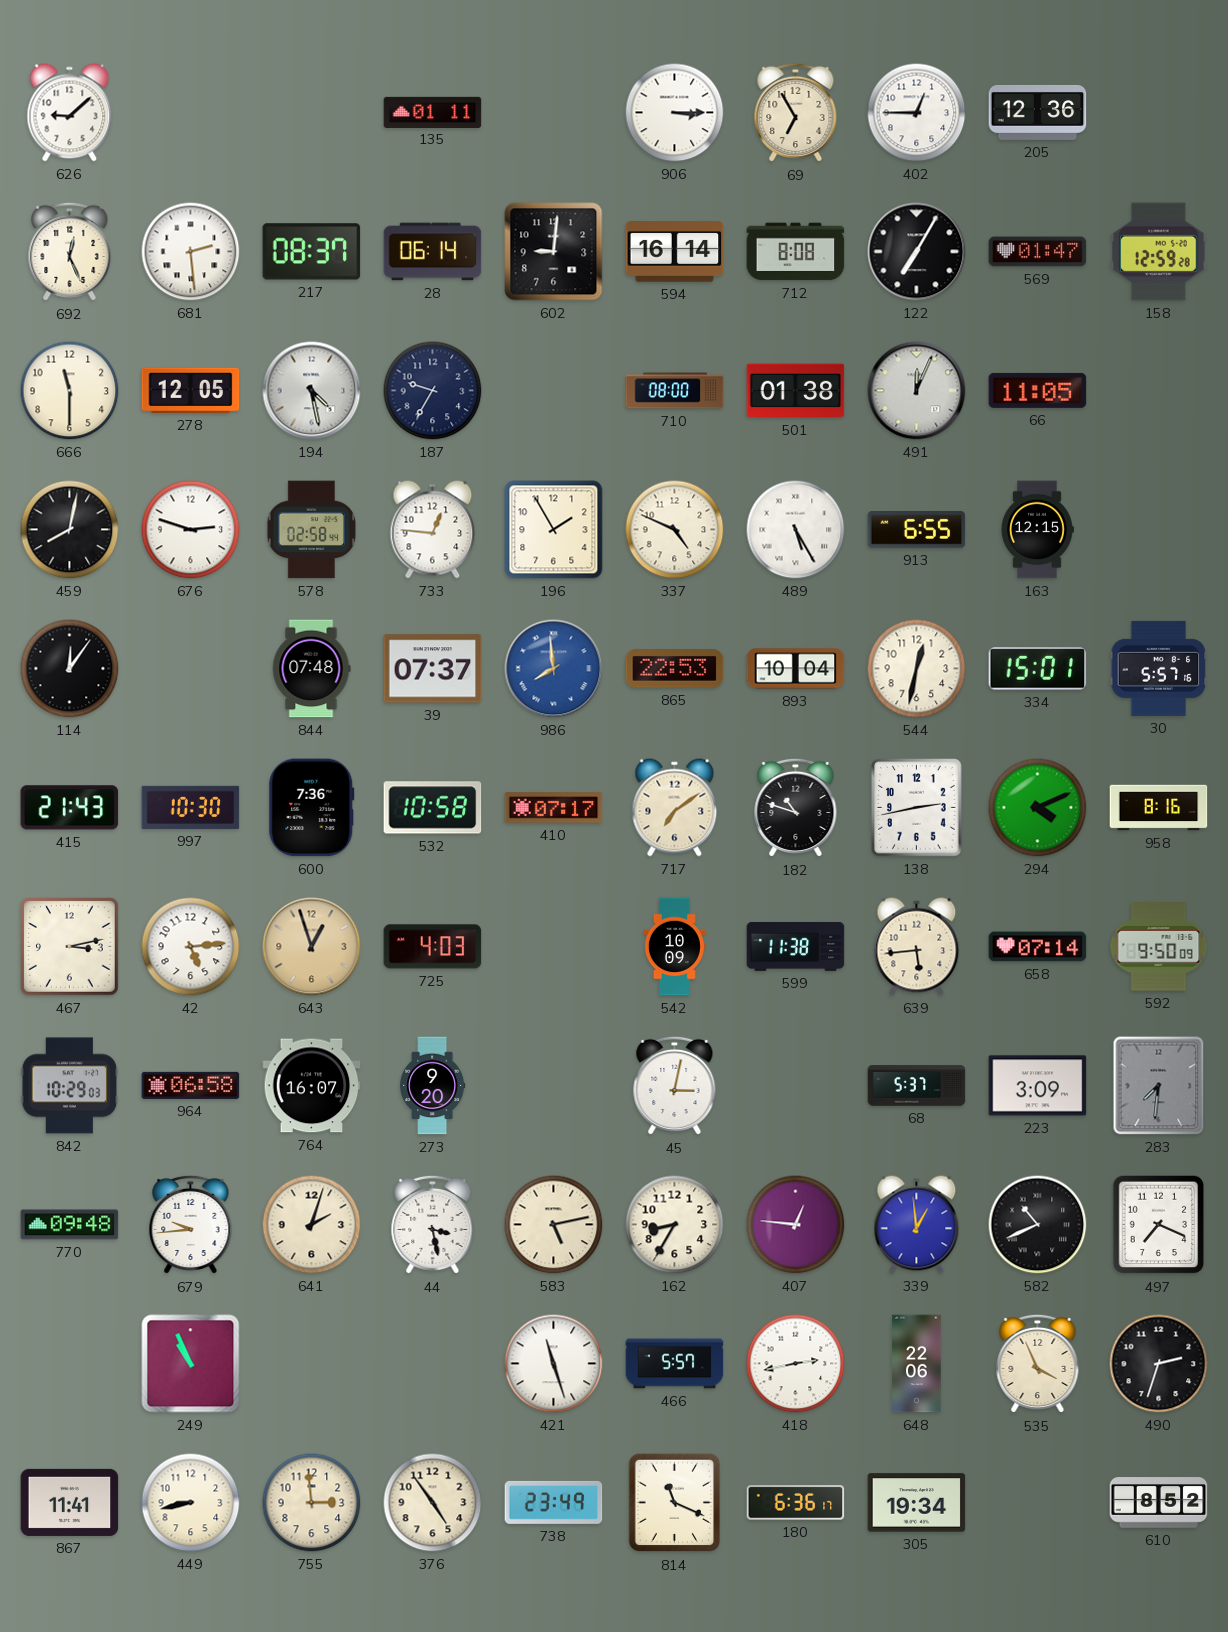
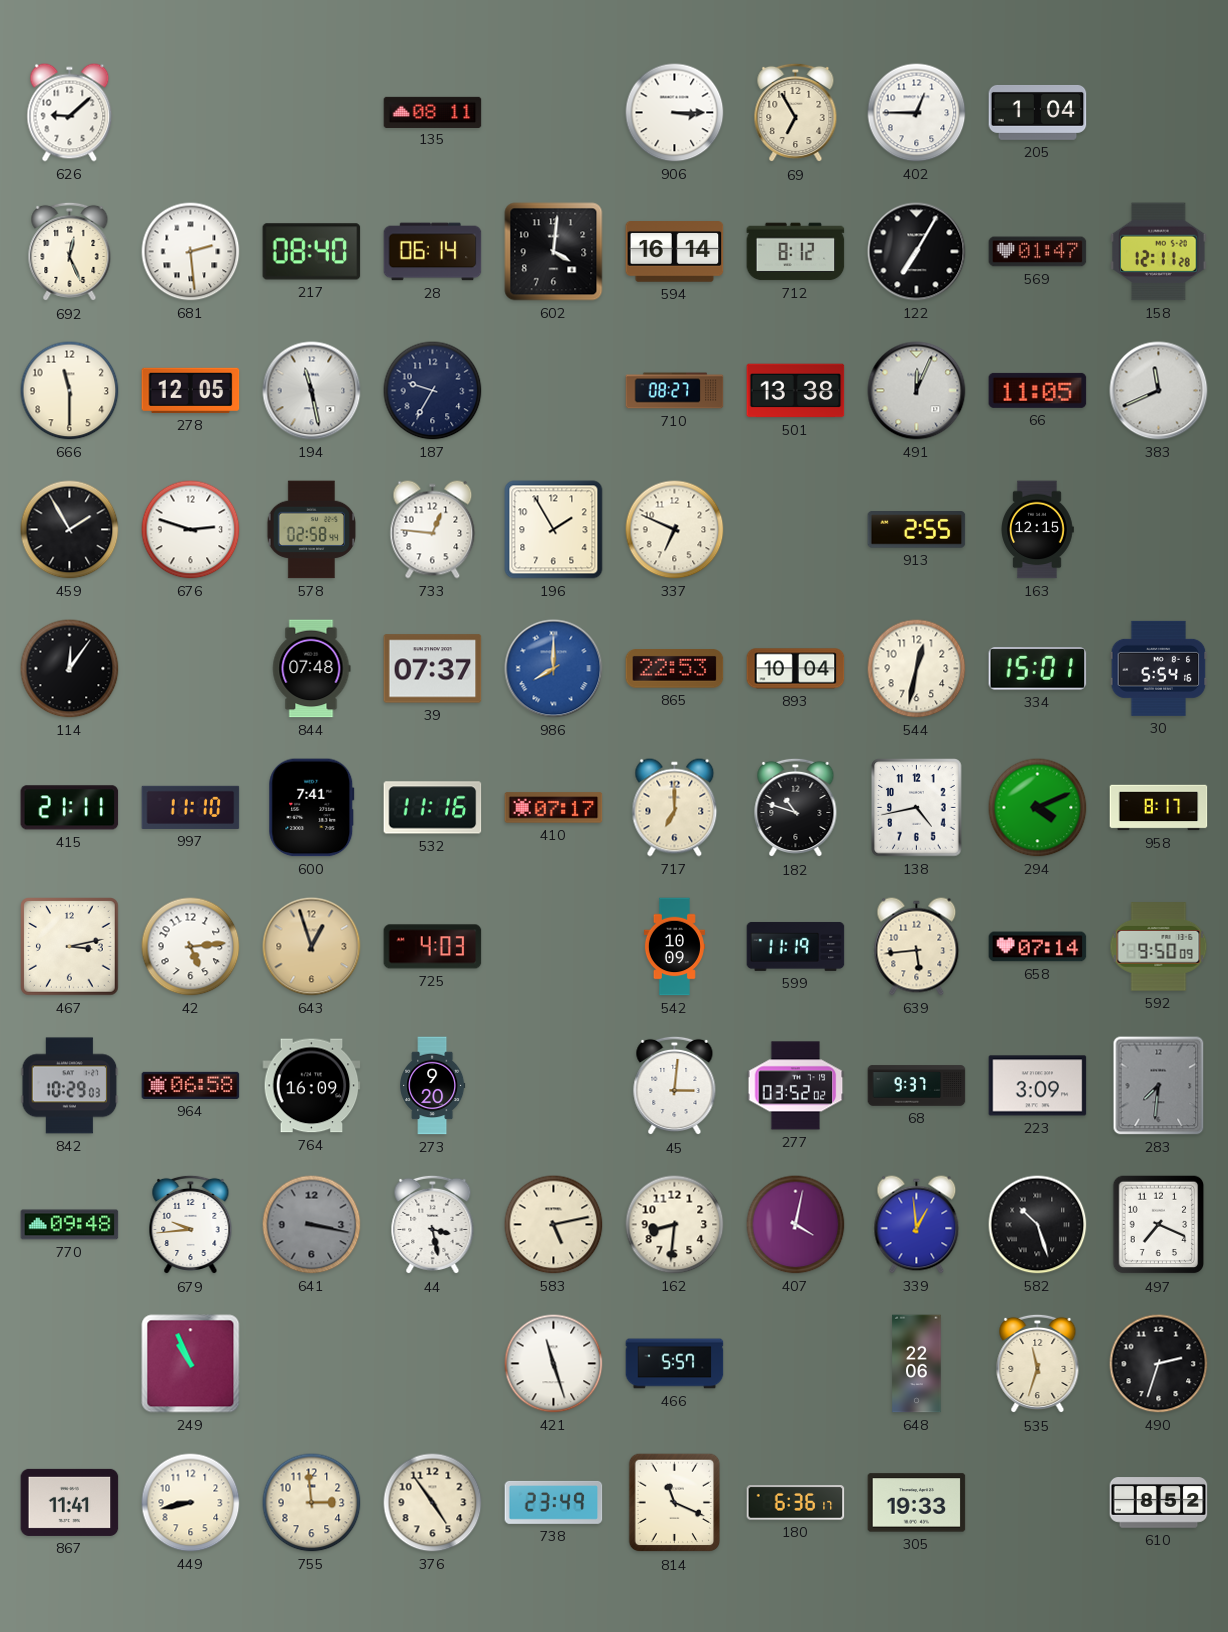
135: 01:11 -> 08:11 (433, 112)
205: 12:36 -> 1:04 (1038, 112)
217: 08:37 -> 08:40 (312, 252)
602: 9:01 -> 4:01 (554, 252)
712: 8:08 -> 8:12 (796, 252)
158: 12:59 -> 12:11 (1159, 252)
194: 4:28 -> 11:28 (312, 391)
710: 08:00 -> 08:27 (675, 391)
501: 01:38 -> 13:38 (796, 391)
383: none -> 11:41 (1159, 391)
459: 8:02 -> 1:55 (70, 530)
337: 4:49 -> 6:49 (675, 530)
489: 5:25 -> none (796, 530)
913: 6:55 -> 2:55 (917, 530)
986: 7:59 -> 8:00 (554, 669)
30: 5:57 -> 5:54 (1159, 668)
415: 21:43 -> 21:11 (70, 808)
997: 10:30 -> 11:10 (191, 807)
600: 7:36 -> 7:41 (312, 808)
532: 10:58 -> 11:16 (433, 808)
717: 7:09 -> 7:00 (675, 808)
138: 2:43 -> 4:43 (917, 808)
958: 8:16 -> 8:17 (1159, 808)
599: 11:38 -> 11:19 (796, 946)
764: 16:07 -> 16:09 (312, 1086)
45: 3:02 -> 3:01 (675, 1086)
277: none -> 03:52 (796, 1086)
68: 5:37 -> 9:37 (917, 1086)
641: 2:03 -> 3:17 (312, 1225)
641 dial: cream -> grey (312, 1225)
162: 8:35 -> 8:31 (675, 1225)
407: 12:46 -> 4:02 (796, 1225)
582: 10:41 -> 10:27 (1038, 1225)
418: 2:43 -> none (796, 1364)
535: 3:56 -> 11:33 (1038, 1364)
305: 19:34 -> 19:33 (917, 1503)
